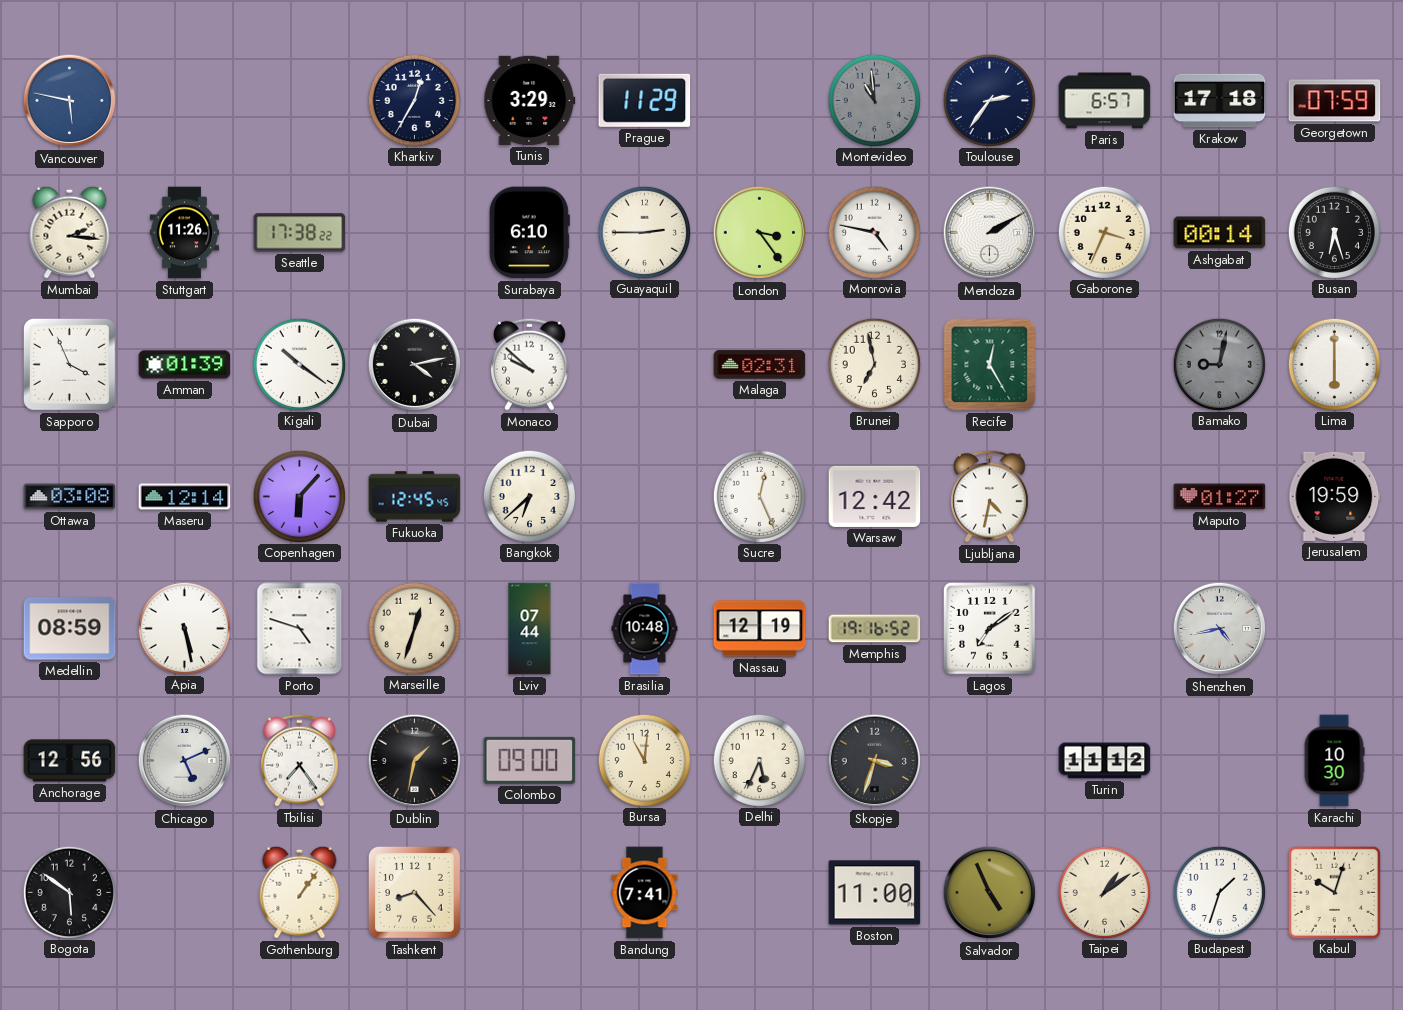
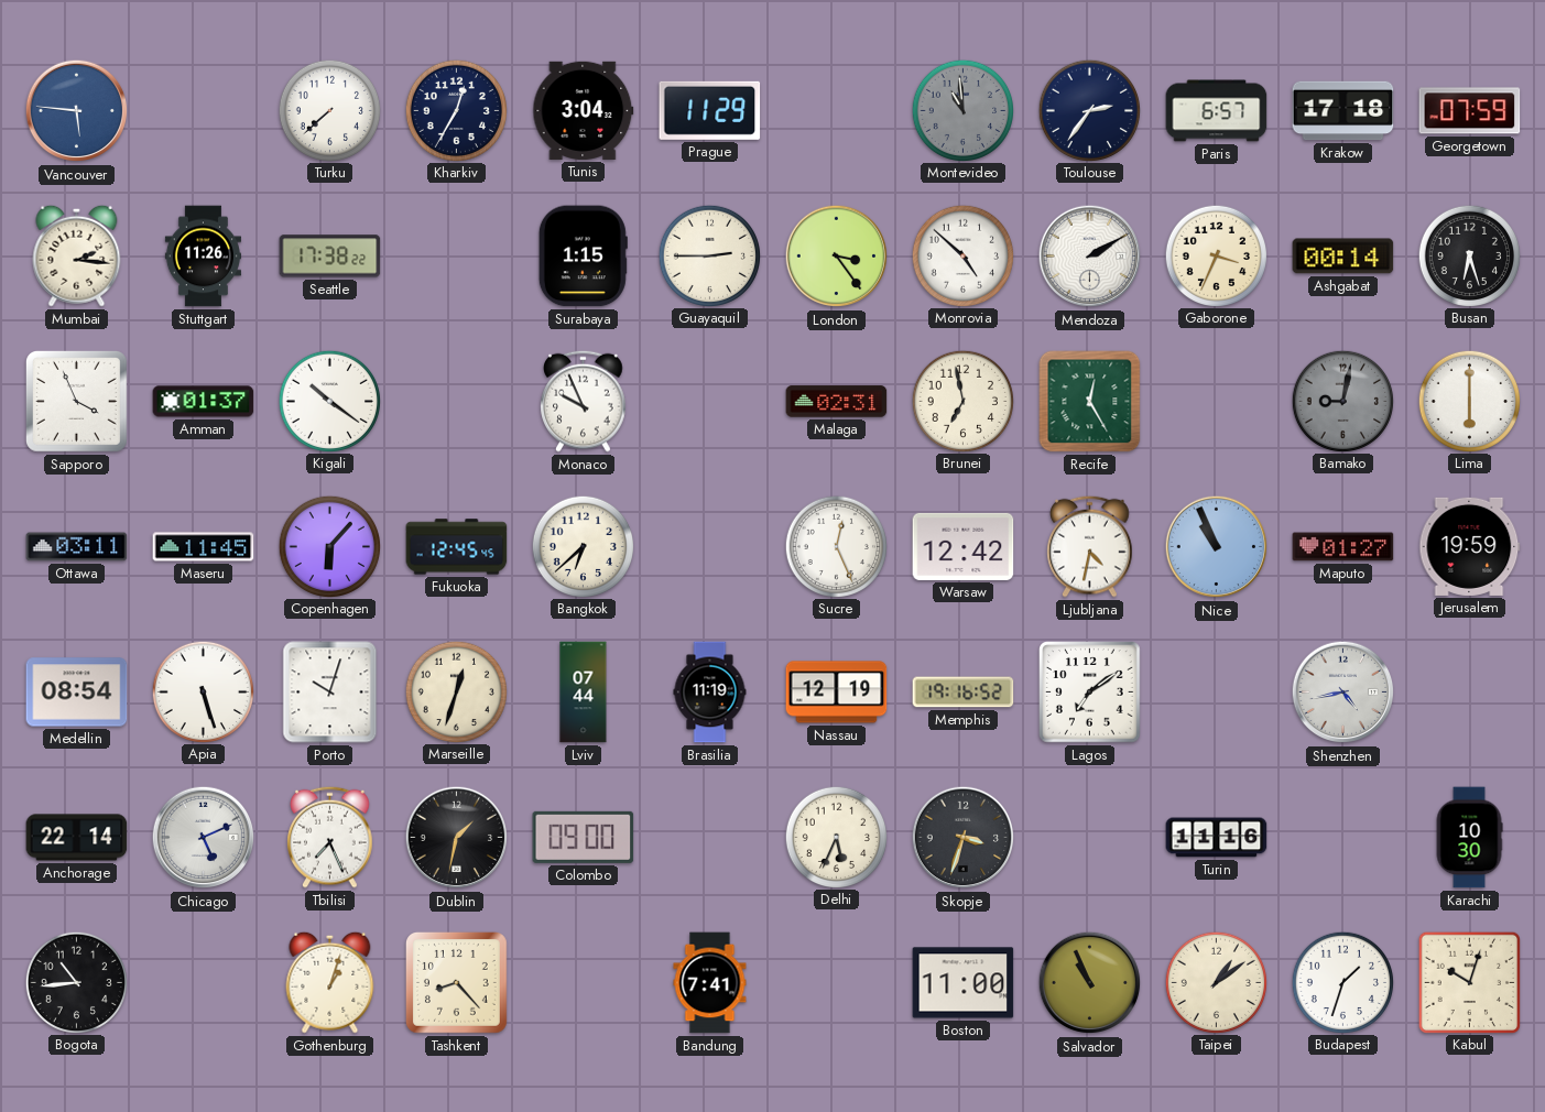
Vancouver: 5:47 -> 5:46 (77, 111)
Turku: none -> 7:38 (329, 110)
Tunis: 3:29 -> 3:04 (584, 110)
Surabaya: 6:10 -> 1:15 (583, 257)
Monrovia: 4:47 -> 4:52 (962, 255)
Amman: 01:39 -> 01:37 (204, 402)
Dubai: 4:13 -> none (415, 365)
Monaco: 9:52 -> 9:56 (584, 401)
Ottawa: 03:08 -> 03:11 (77, 547)
Maseru: 12:14 -> 11:45 (204, 547)
Nice: none -> 10:56 (1217, 547)
Medellin: 08:59 -> 08:54 (77, 693)
Apia: 5:28 -> 5:27 (203, 691)
Porto: 4:48 -> 10:03 (330, 693)
Brasilia: 10:48 -> 11:19 (710, 693)
Anchorage: 12:56 -> 22:14 (77, 838)
Tbilisi: 7:24 -> 7:26 (330, 837)
Bursa: 11:01 -> none (644, 760)
Turin: 11:12 -> 11:16 (1217, 838)
Bogota: 5:51 -> 10:44 (76, 982)
Gothenburg: 1:06 -> 1:03 (330, 982)
Salvador: 4:56 -> 10:56 (1090, 983)
